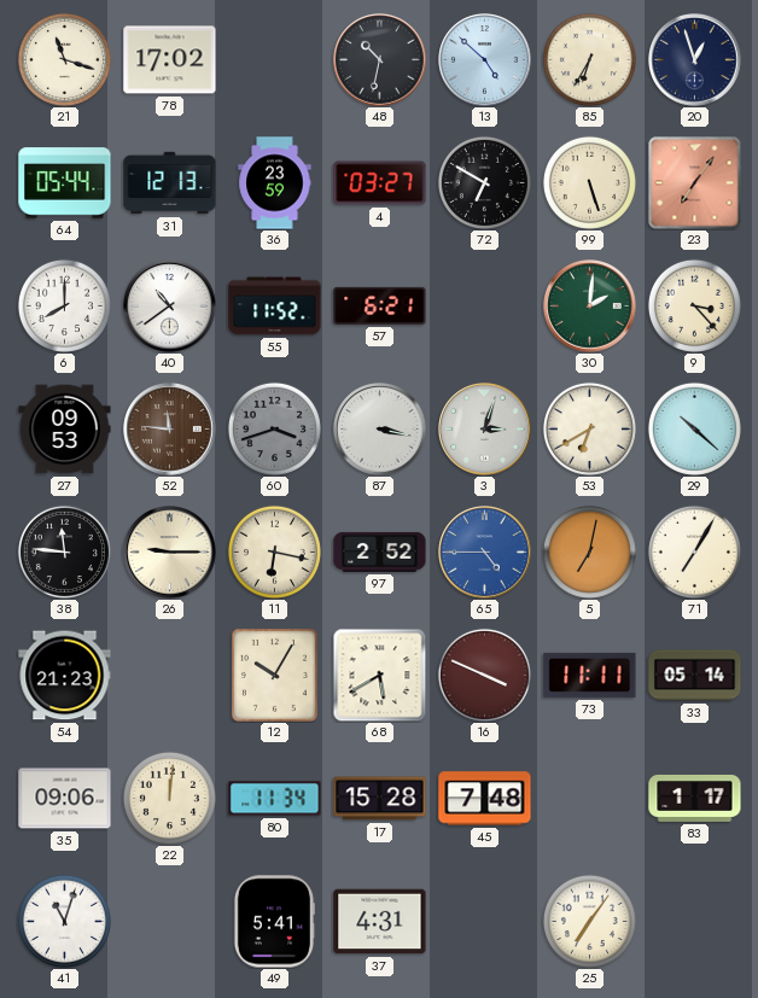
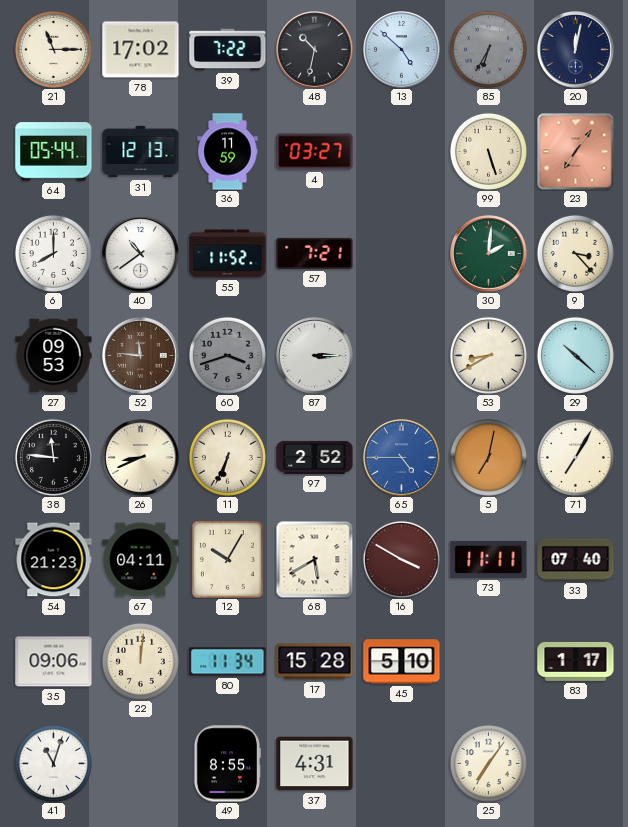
21: 11:18 -> 11:15 (53, 49)
39: none -> 7:22 (228, 50)
85 dial: cream -> grey (488, 49)
20: 12:57 -> 12:02 (576, 50)
36: 23:59 -> 11:59 (228, 152)
72: 6:50 -> none (484, 182)
57: 6:21 -> 7:21 (315, 253)
87: 3:17 -> 3:15 (315, 356)
3: 3:03 -> none (485, 430)
53: 6:40 -> 8:40 (488, 355)
26: 9:15 -> 8:41 (141, 458)
11: 6:17 -> 6:34 (227, 457)
67: none -> 04:11 (141, 560)
16: 3:49 -> 3:50 (401, 559)
33: 05:14 -> 07:40 (576, 560)
45: 7:48 -> 5:10 (402, 662)
49: 5:41 -> 8:55 (226, 764)
